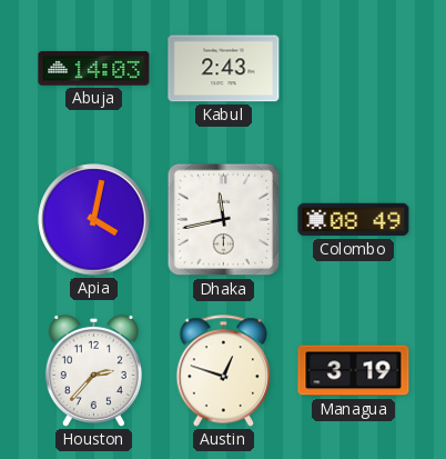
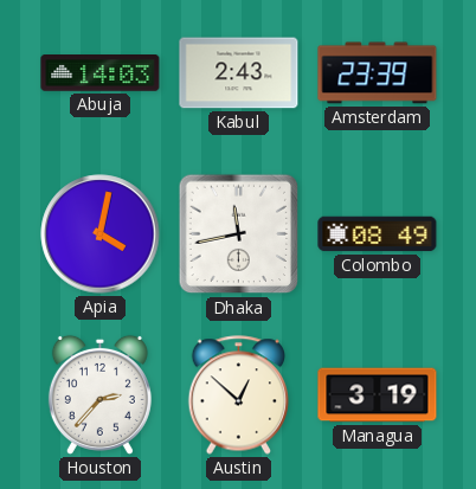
Amsterdam: none -> 23:39 (378, 73)
Austin: 12:48 -> 12:52 (239, 395)
